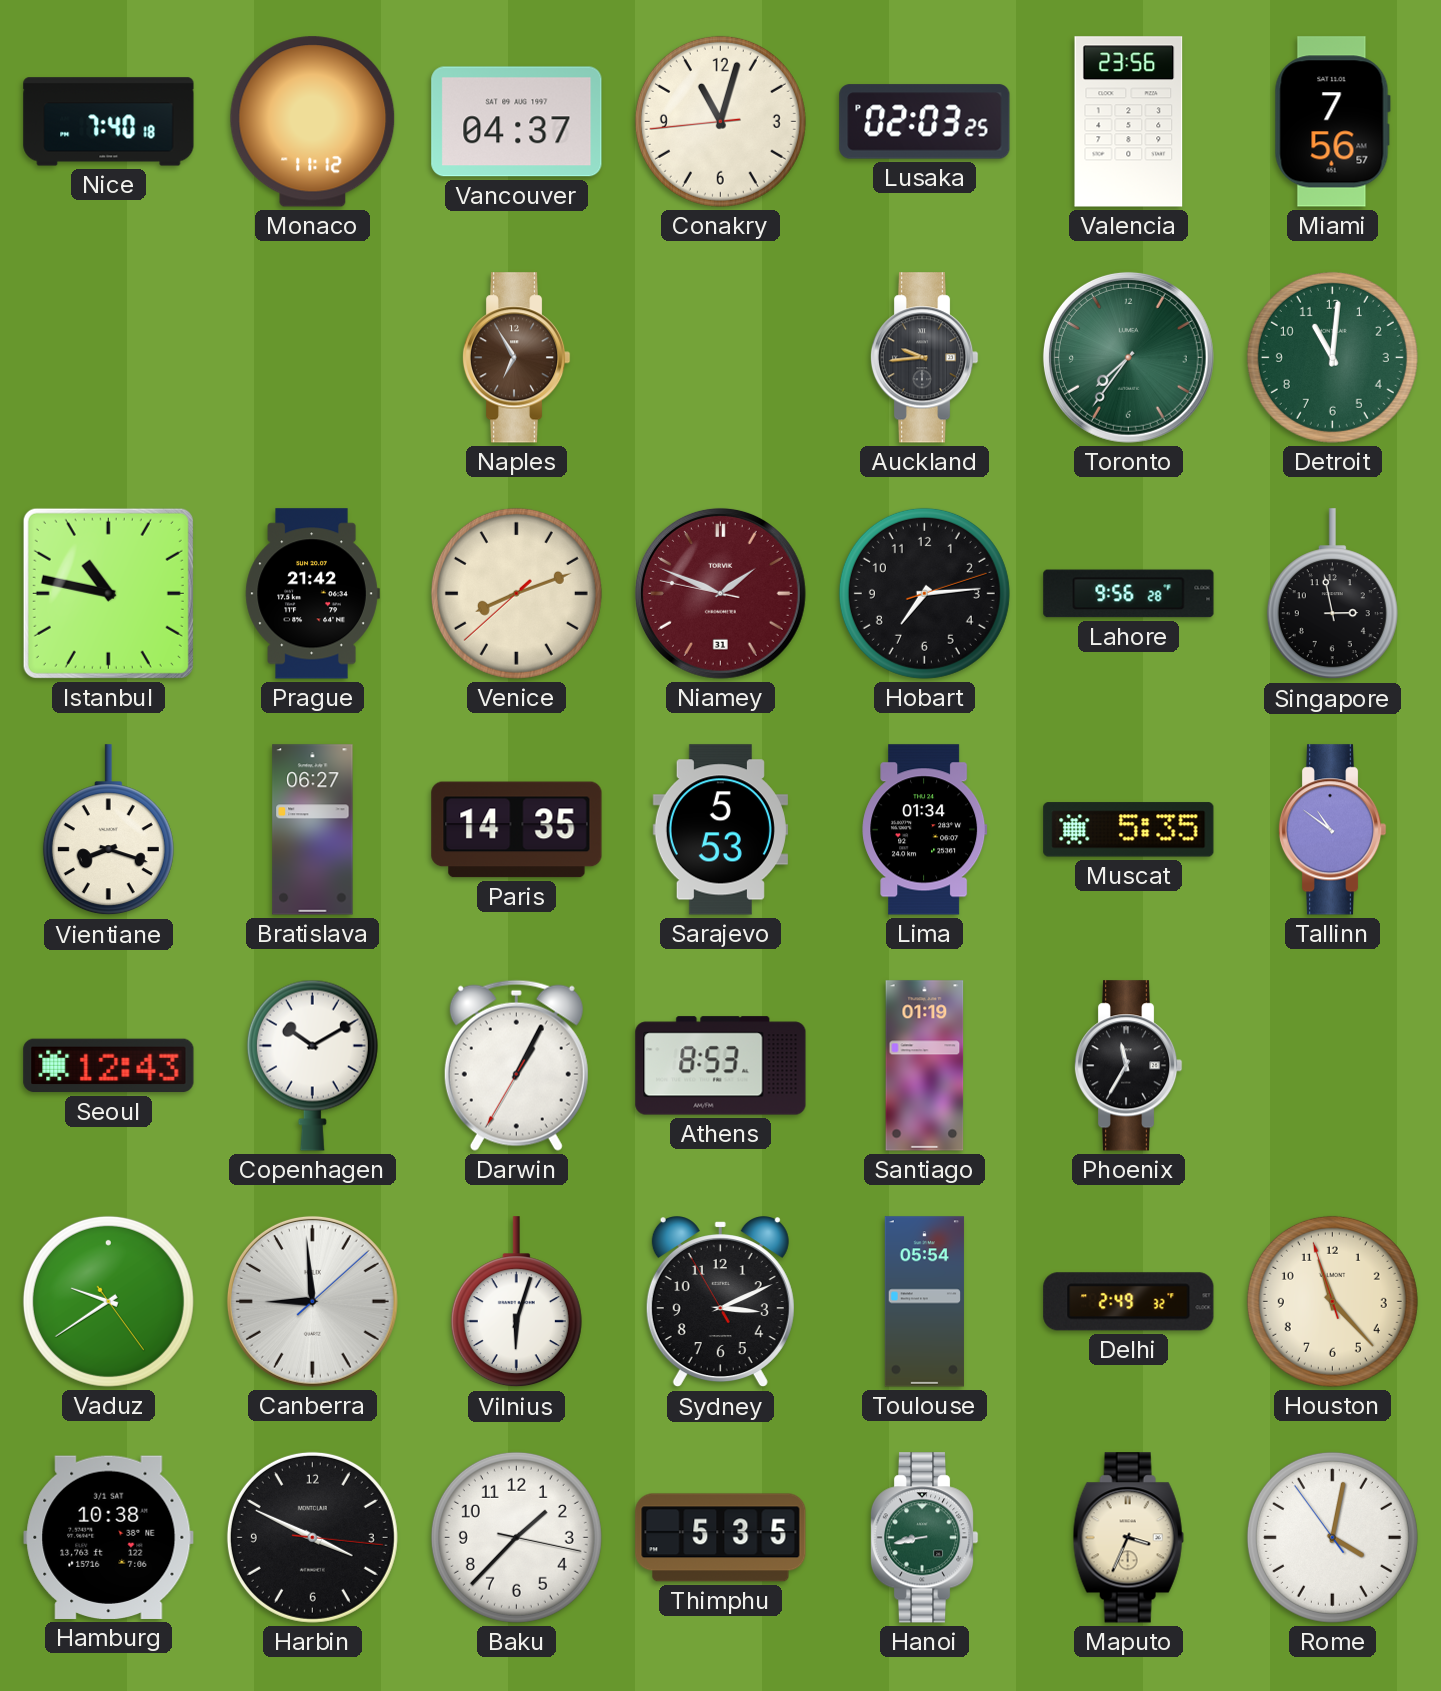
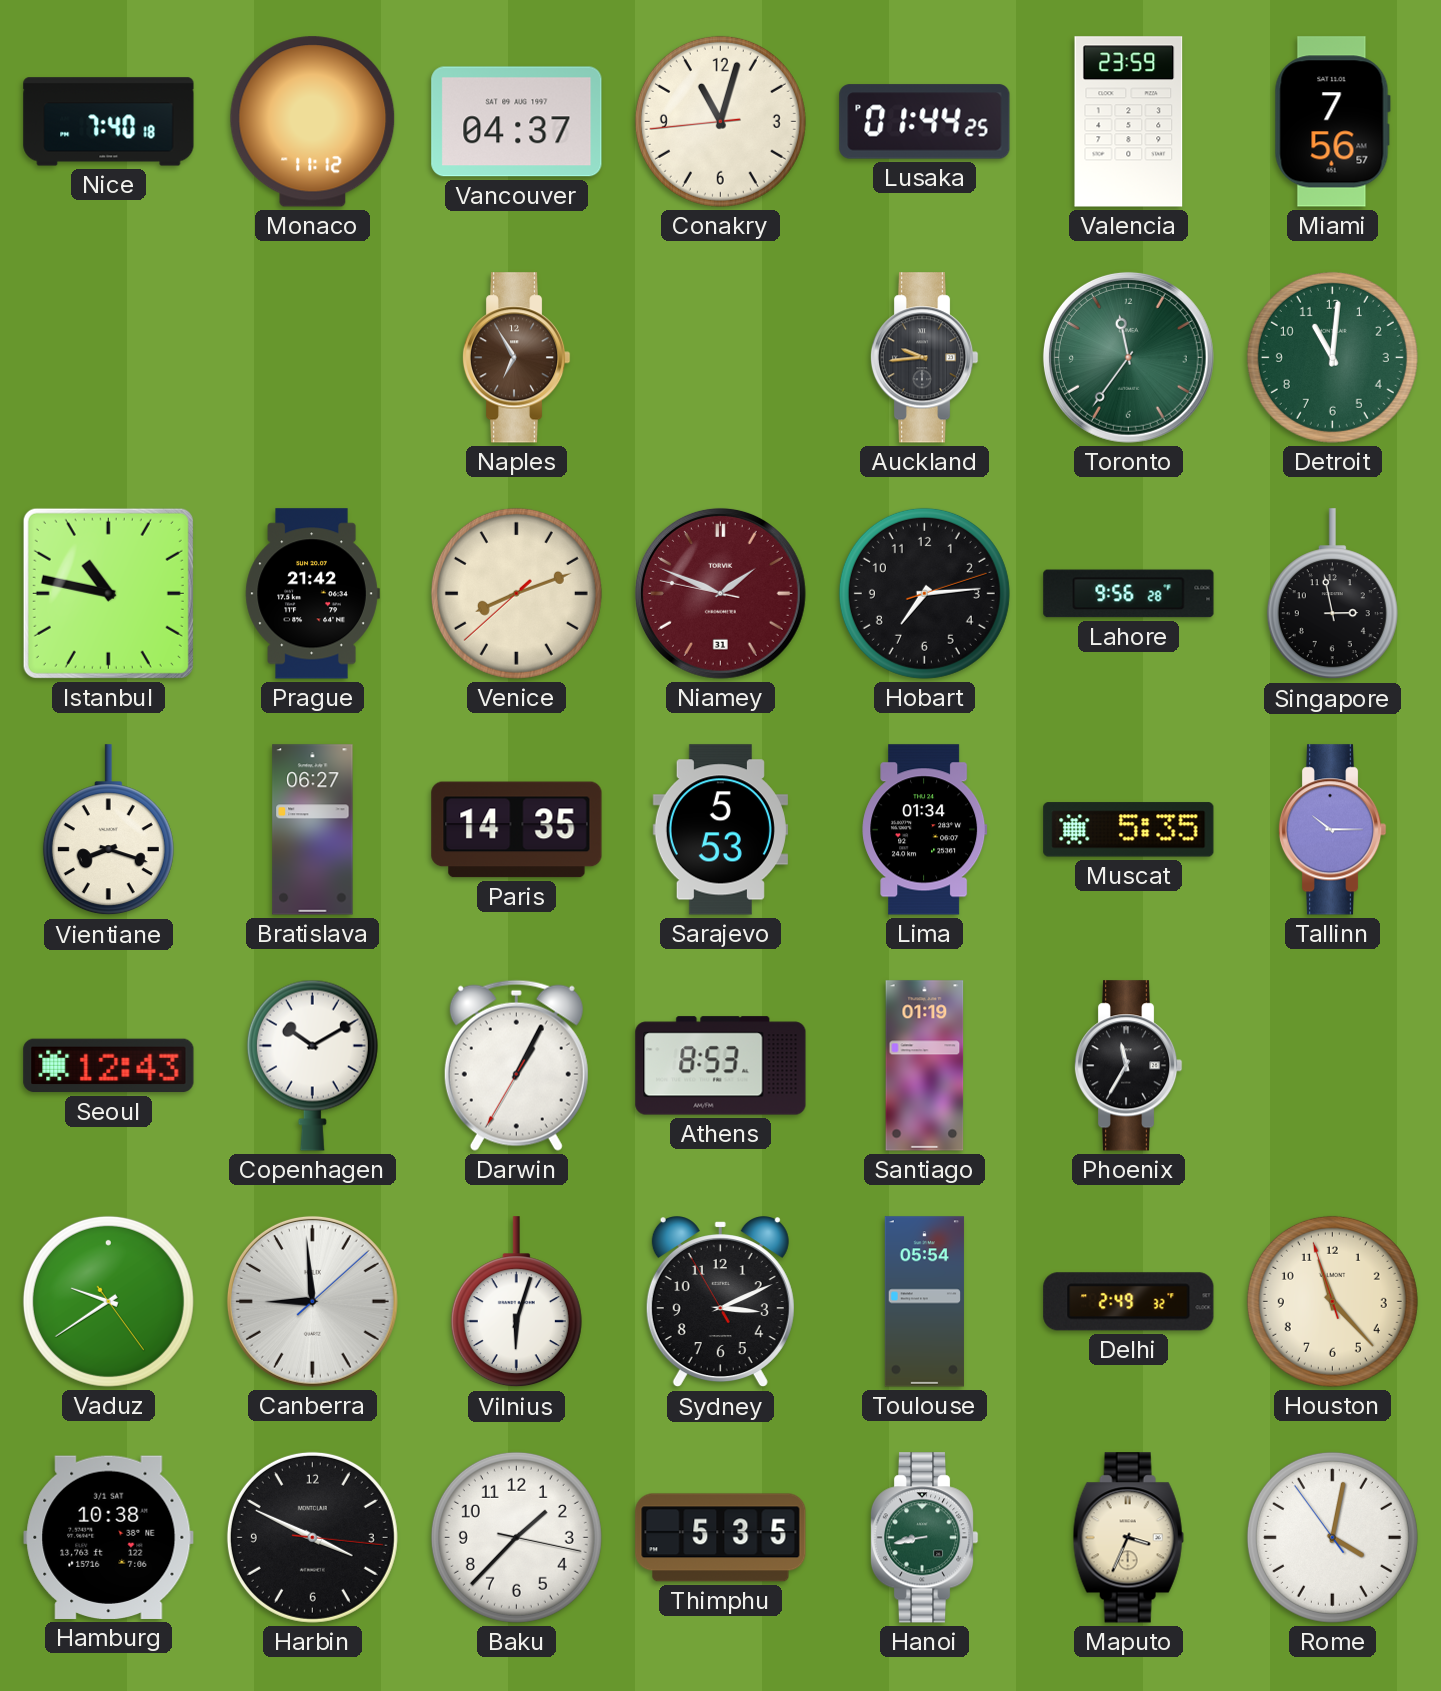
Lusaka: 02:03 -> 01:44 (925, 122)
Valencia: 23:56 -> 23:59 (1129, 122)
Toronto: 7:36 -> 11:36 (1128, 357)
Tallinn: 10:51 -> 10:15 (1332, 830)
